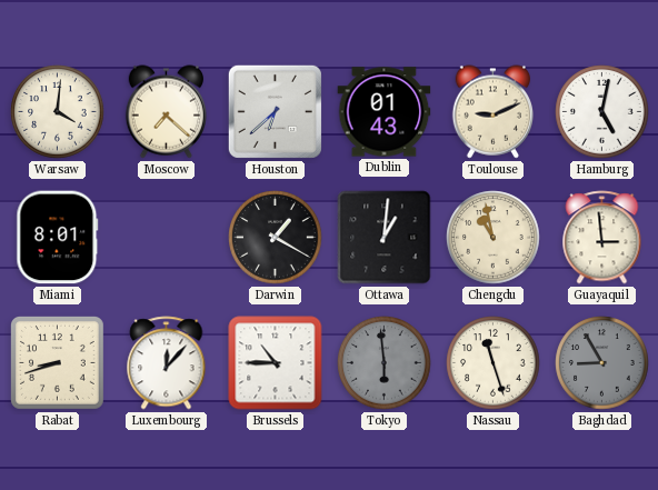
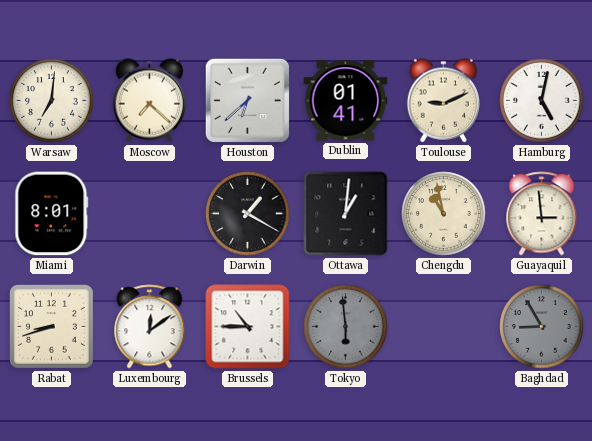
Warsaw: 4:01 -> 7:01 (52, 101)
Dublin: 01:43 -> 01:41 (346, 101)
Luxembourg: 12:07 -> 12:09 (150, 327)
Nassau: 11:27 -> none (493, 363)
